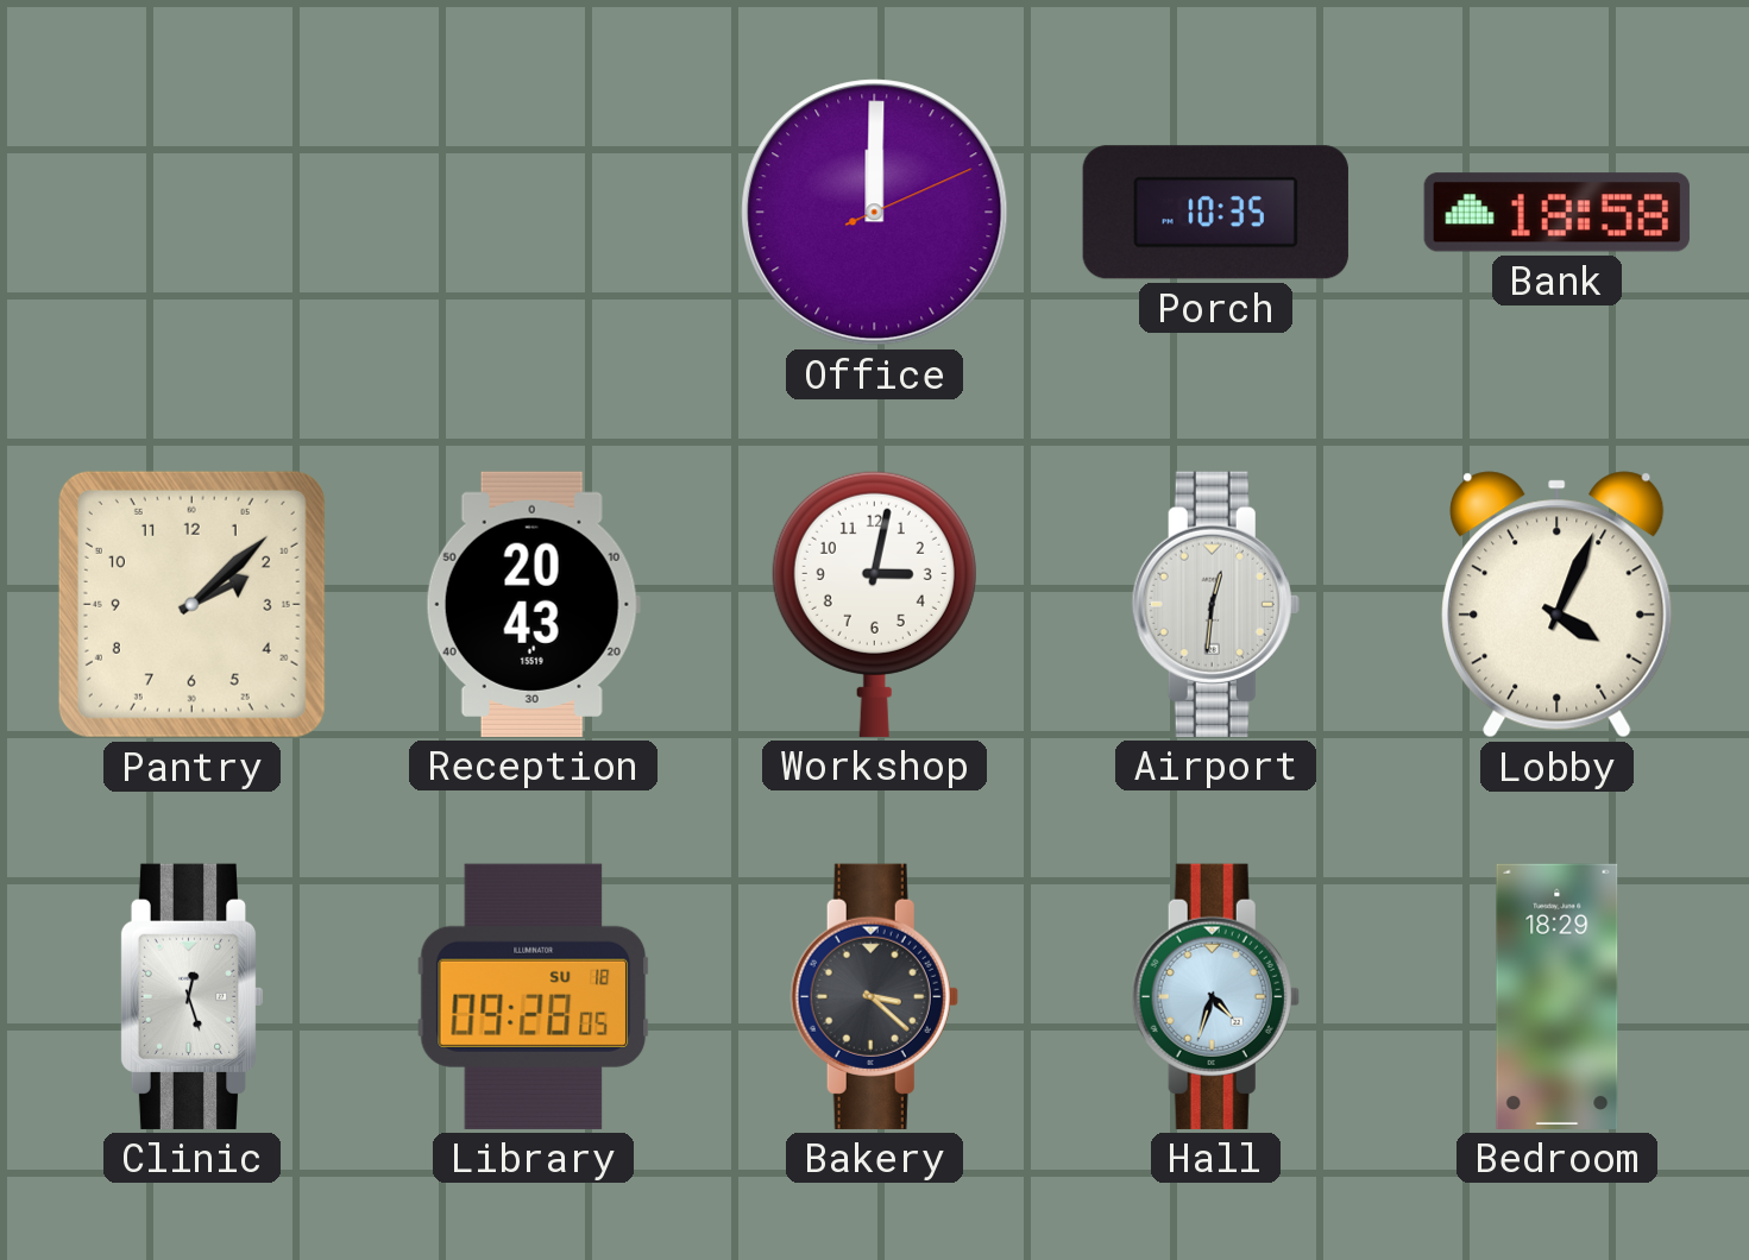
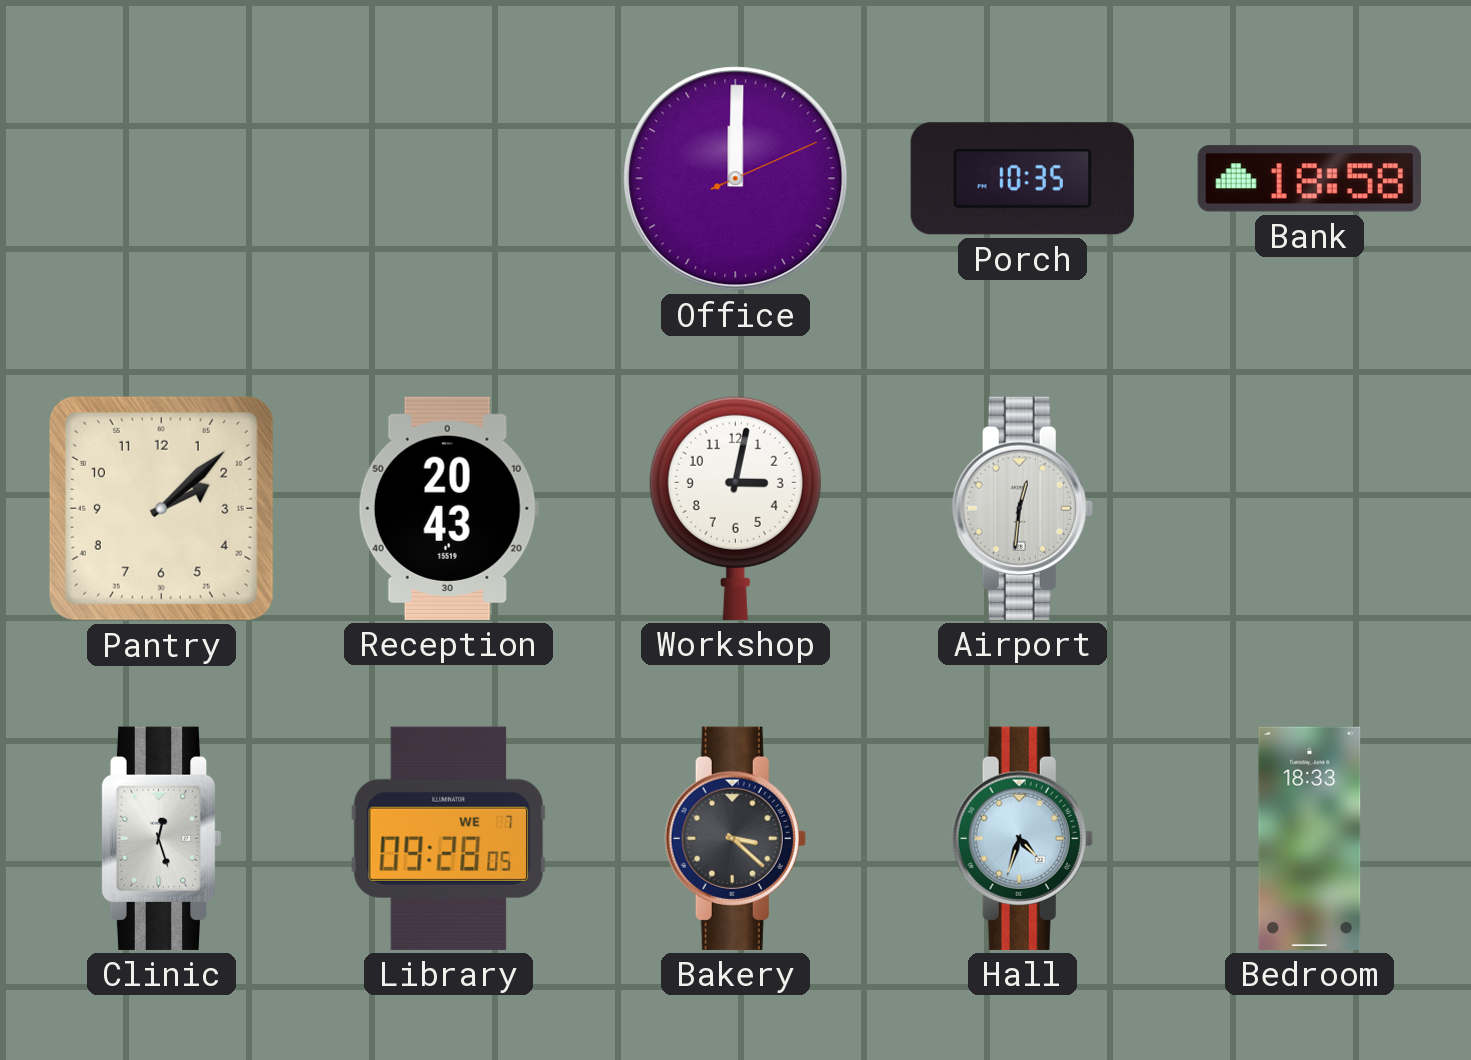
Lobby: 4:04 -> none (1558, 605)
Library date: SU 18 -> WE 7 (449, 838)
Bedroom: 18:29 -> 18:33 (1310, 838)
